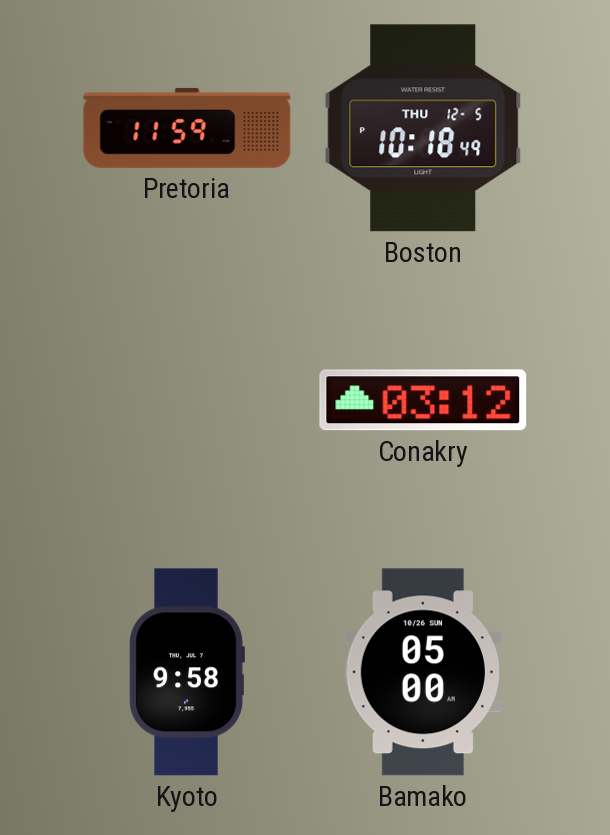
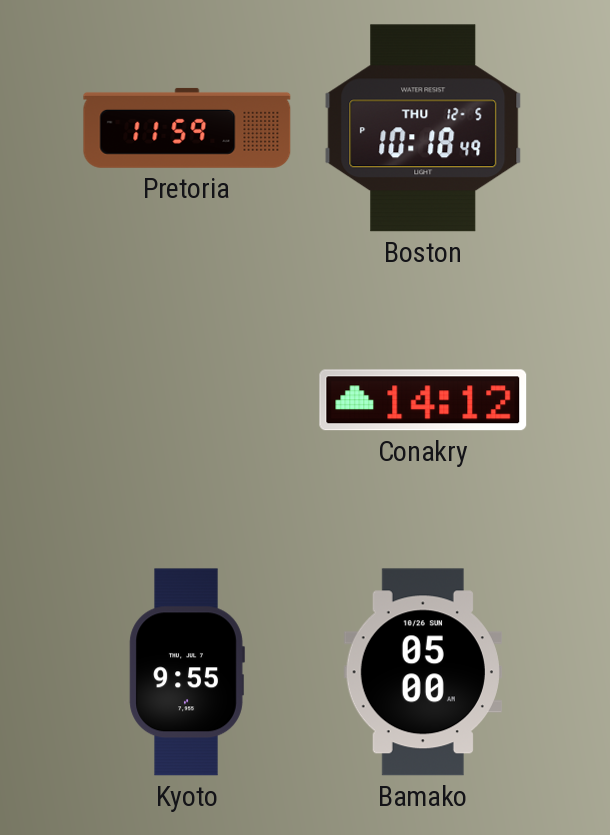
Conakry: 03:12 -> 14:12 (423, 400)
Kyoto: 9:58 -> 9:55 (187, 672)
